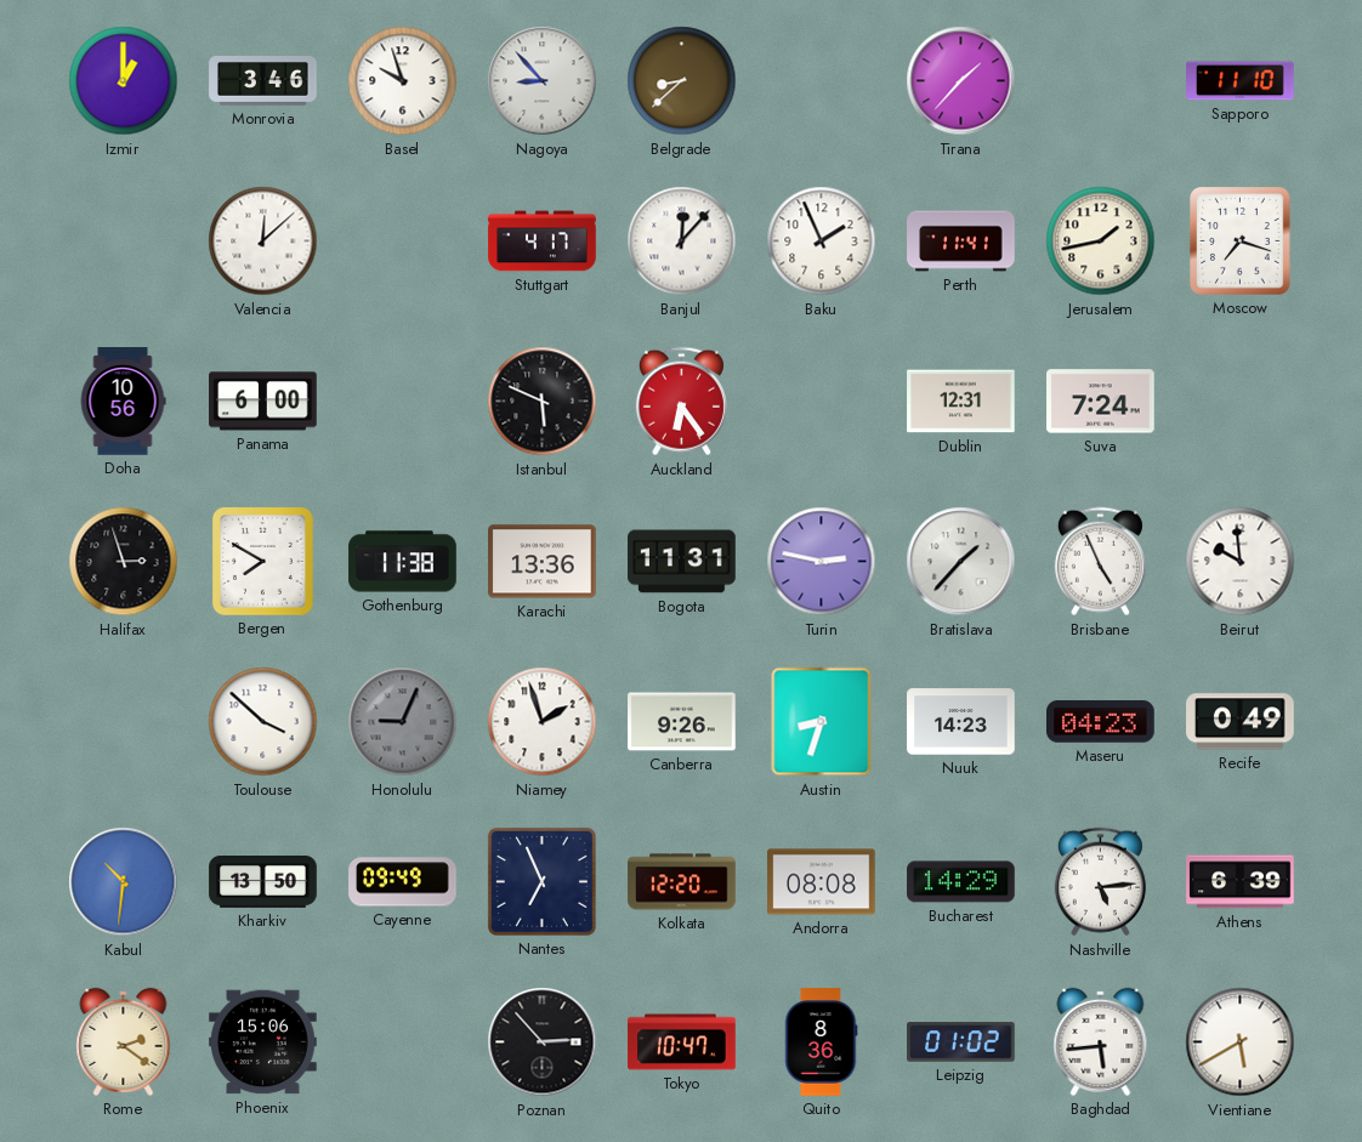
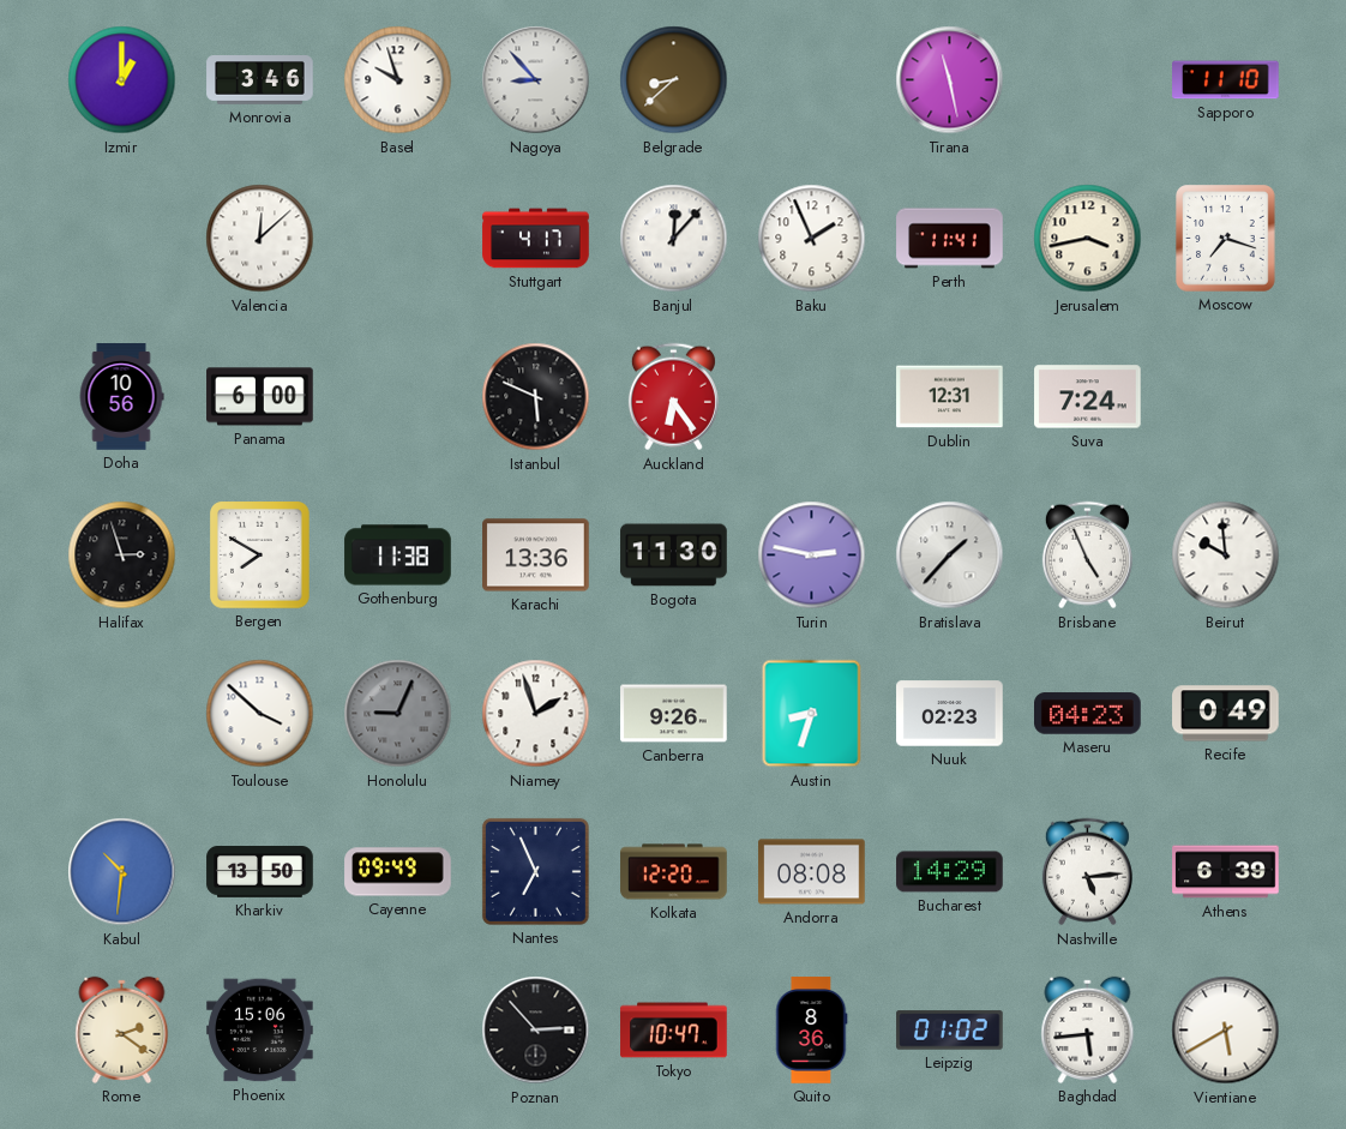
Tirana: 1:37 -> 11:28 (950, 80)
Jerusalem: 1:43 -> 3:43 (1088, 239)
Bogota: 11:31 -> 11:30 (674, 556)
Nuuk: 14:23 -> 02:23 (950, 714)
